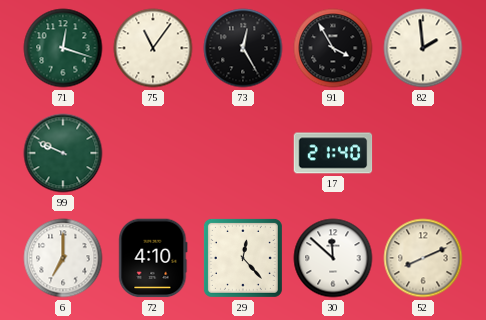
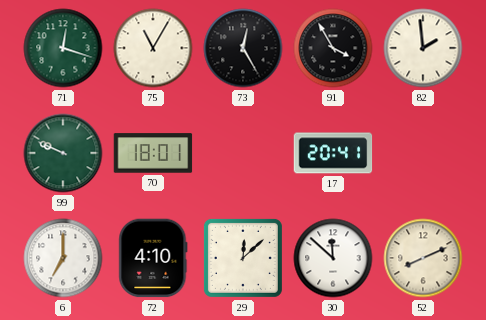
75: 11:06 -> 11:05 (153, 48)
70: none -> 18:01 (153, 153)
17: 21:40 -> 20:41 (333, 153)
29: 12:23 -> 12:08 (243, 258)
